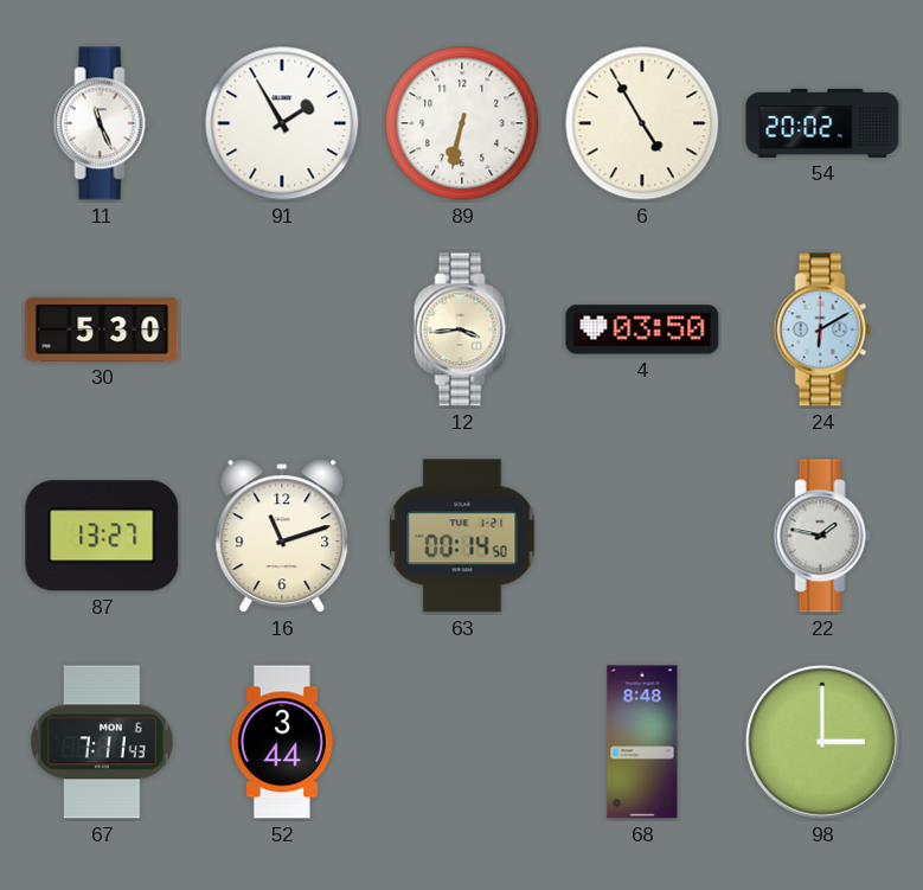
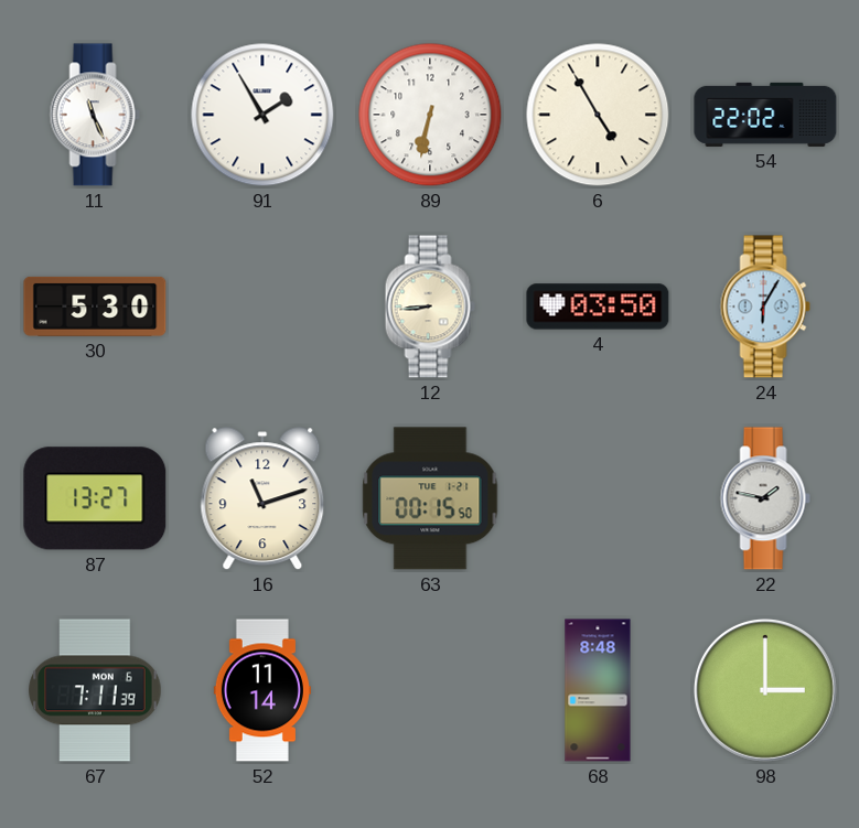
54: 20:02 -> 22:02 (765, 115)
12: 3:44 -> 8:44 (430, 307)
24: 6:10 -> 6:05 (765, 307)
63: 00:14 -> 00:15 (430, 498)
67: 7:11:43 -> 7:11:39 (95, 690)
52: 3:44 -> 11:14 (262, 690)
